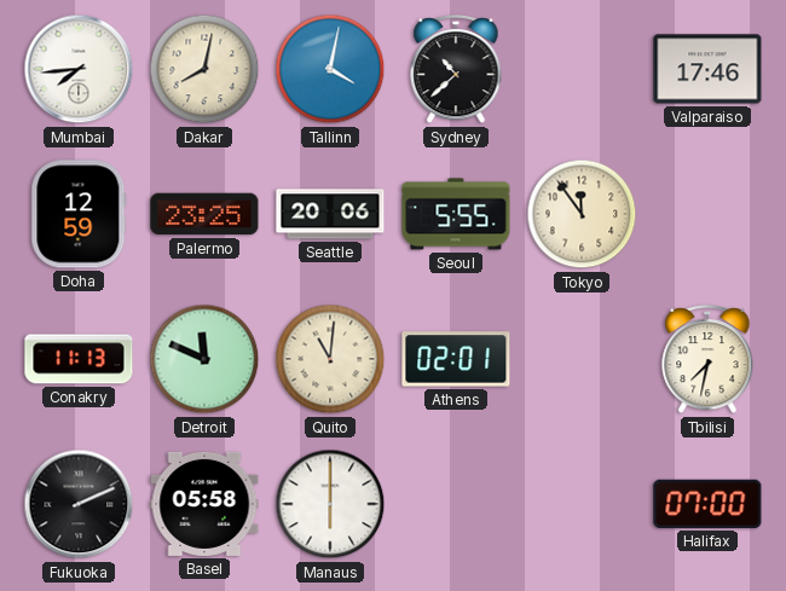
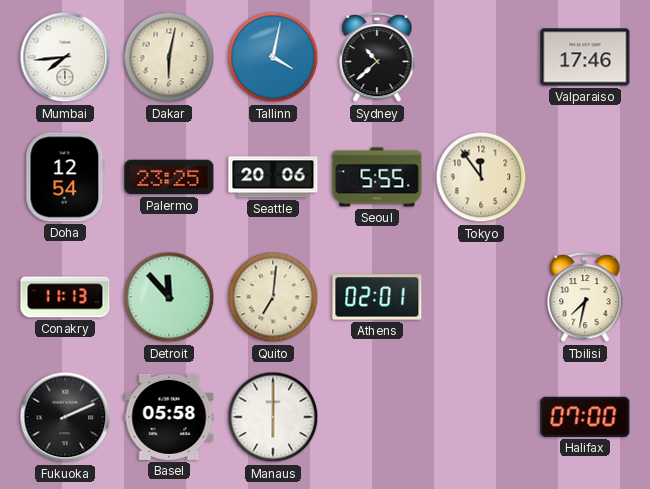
Dakar: 8:02 -> 6:02 (169, 57)
Doha: 12:59 -> 12:54 (65, 177)
Detroit: 11:49 -> 11:53 (169, 297)
Quito: 11:01 -> 7:01 (273, 297)
